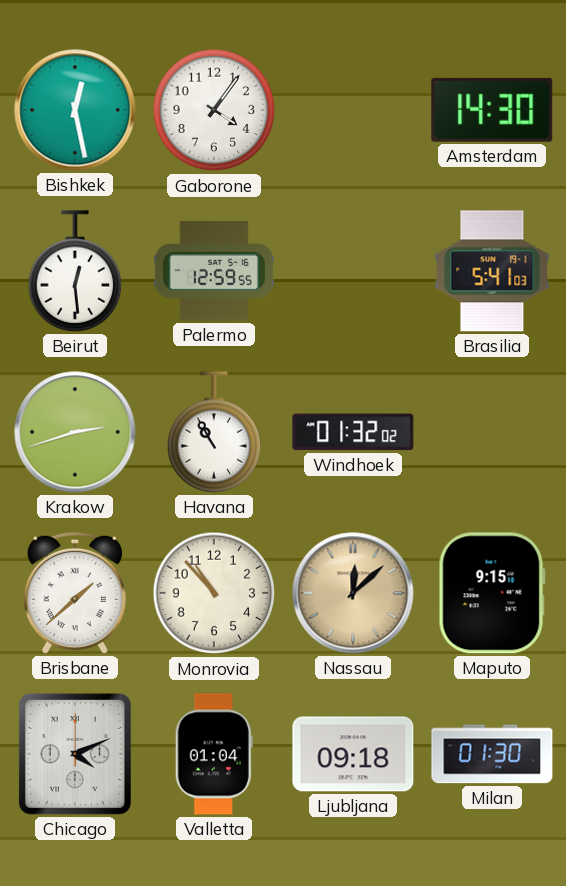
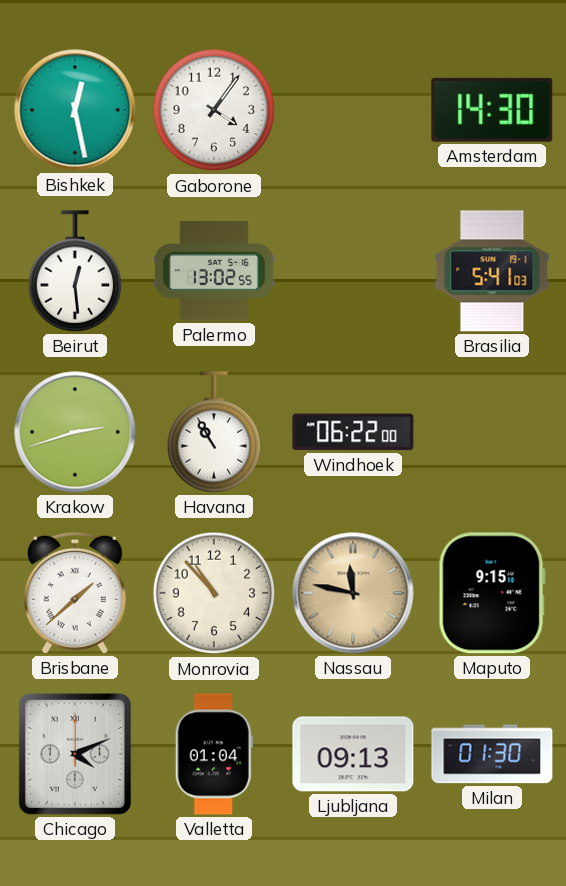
Palermo: 12:59 -> 13:02 (214, 271)
Windhoek: 01:32 -> 06:22 (353, 432)
Nassau: 12:08 -> 11:47 (353, 593)
Ljubljana: 09:18 -> 09:13 (353, 754)
